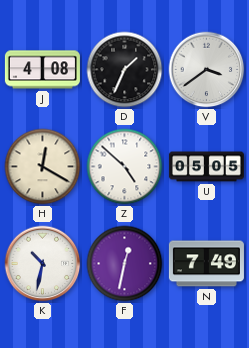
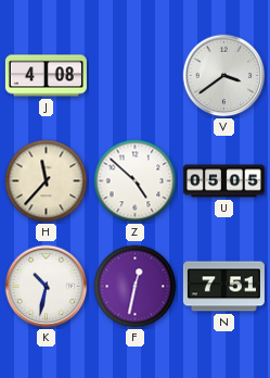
D: 1:34 -> none (125, 70)
H: 12:20 -> 11:37 (47, 181)
N: 7:49 -> 7:51 (223, 287)
